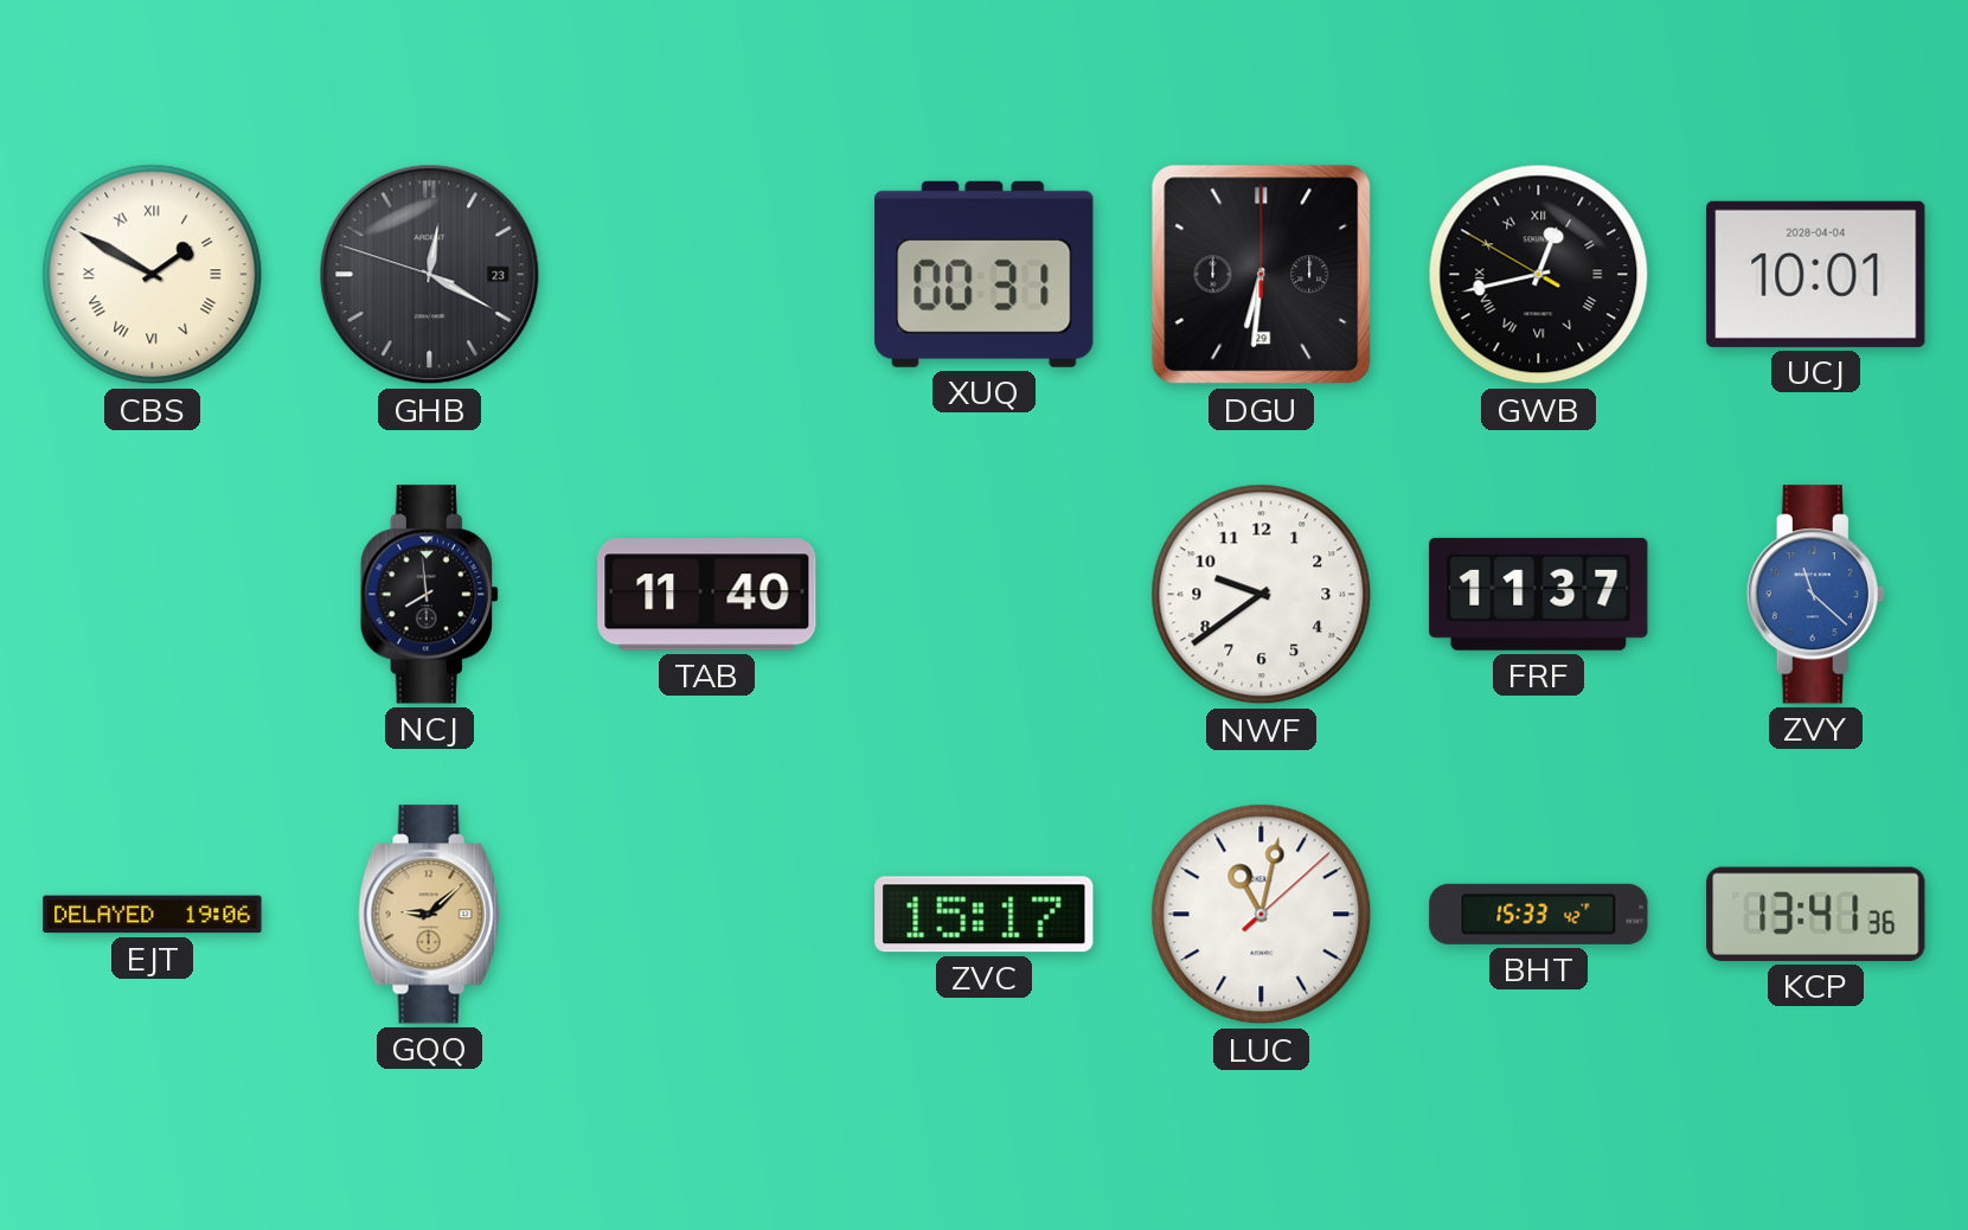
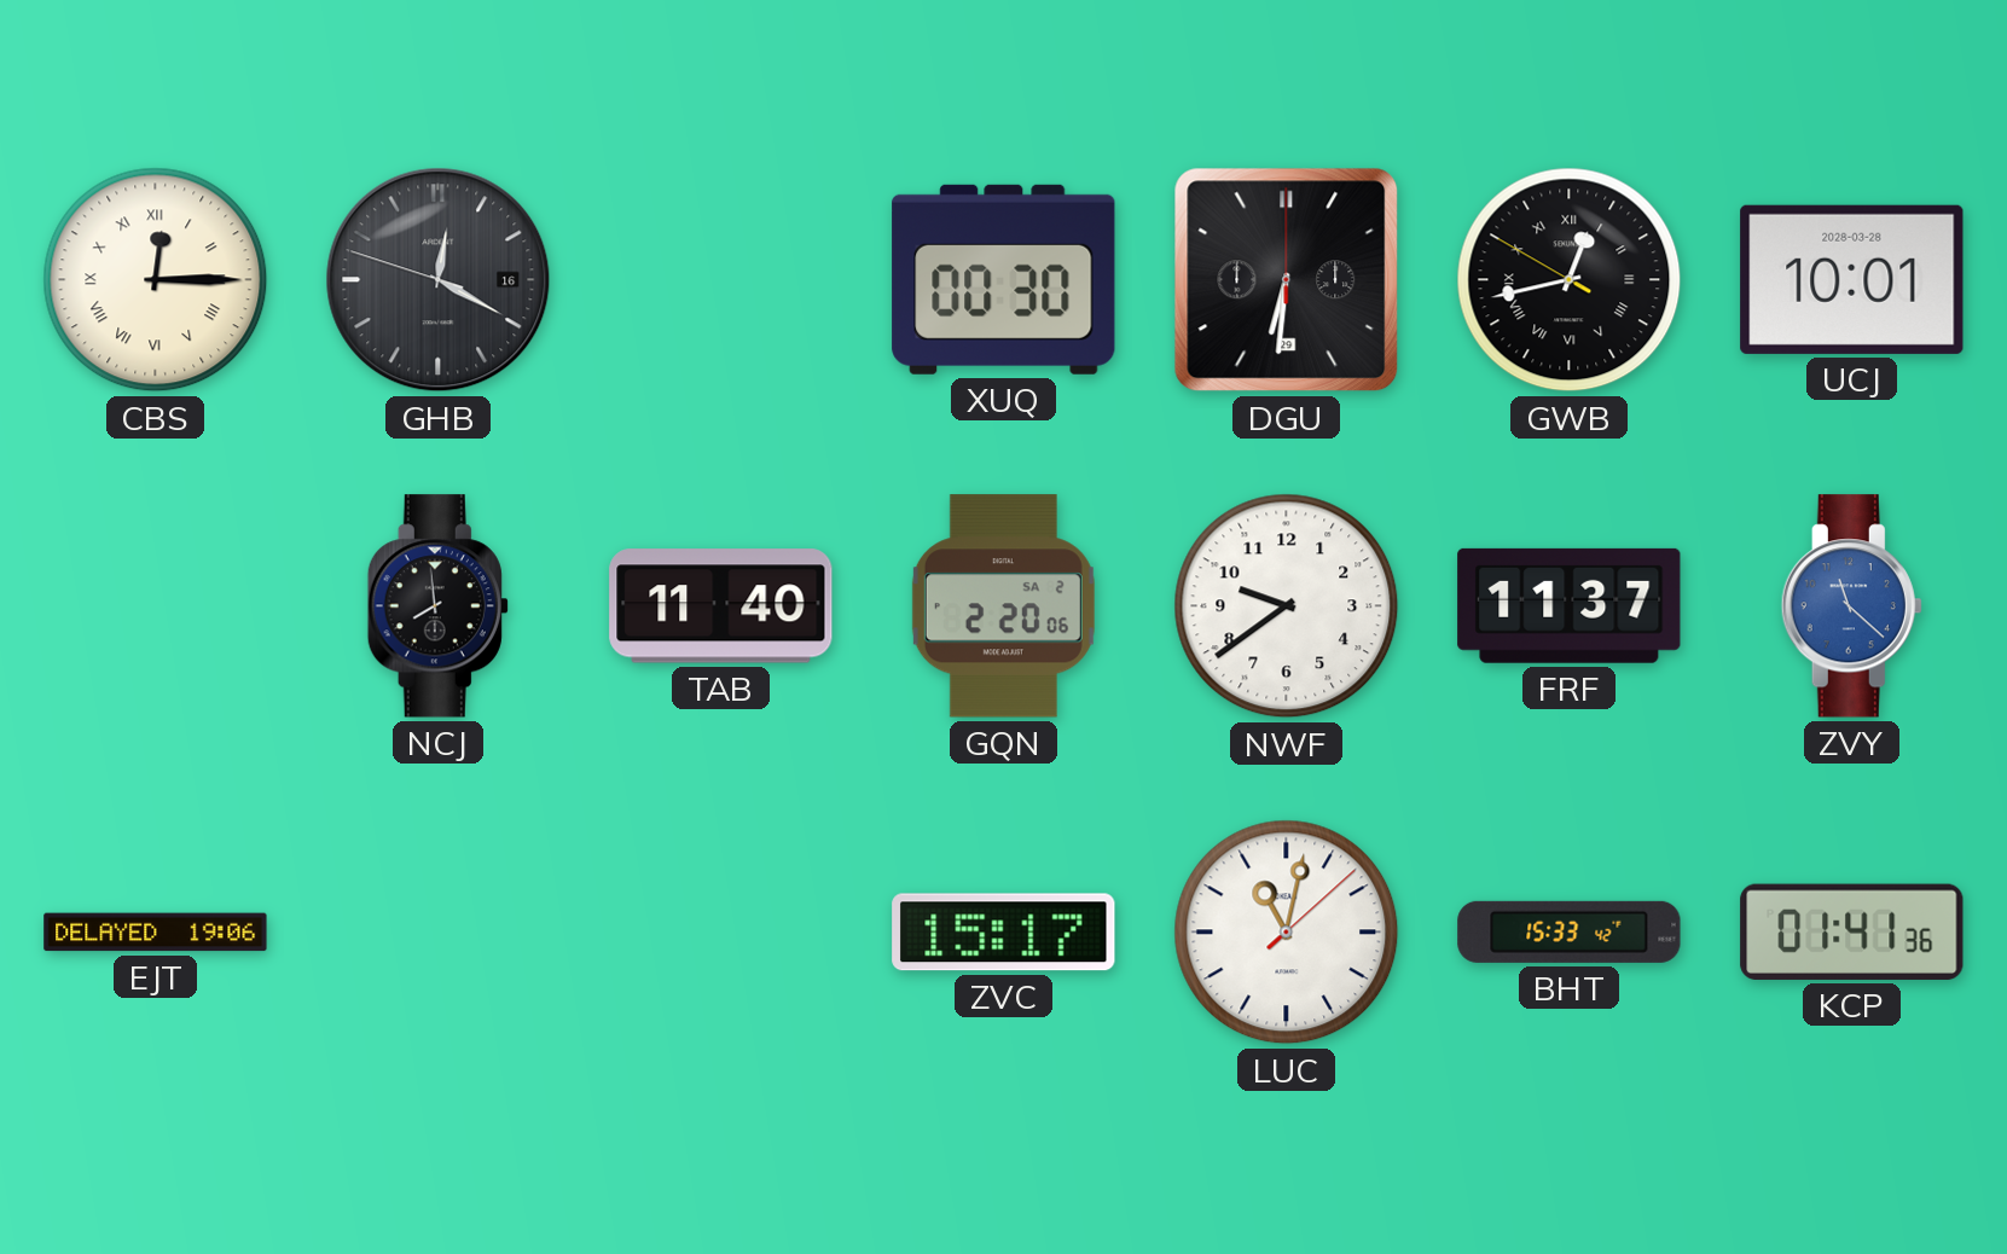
CBS: 1:50 -> 12:15 (156, 280)
GHB date: 23 -> 16 (439, 280)
XUQ: 00:31 -> 00:30 (1004, 279)
UCJ date: 2028-04-04 -> 2028-03-28 (1852, 279)
GQN: none -> 2:20 (1003, 606)
GQQ: 9:08 -> none (430, 915)
KCP: 13:41 -> 01:41 (1852, 931)
